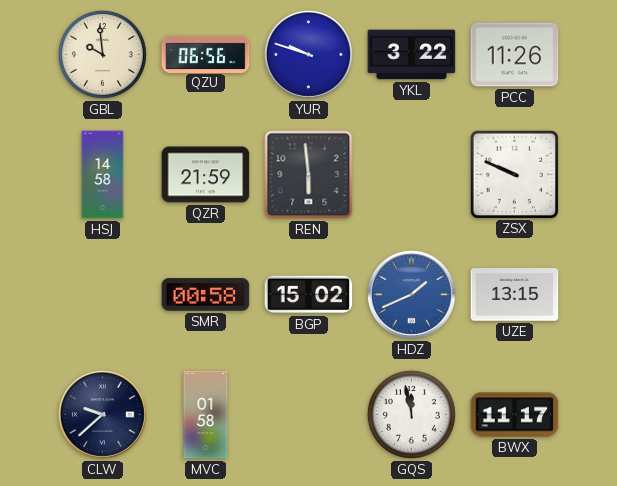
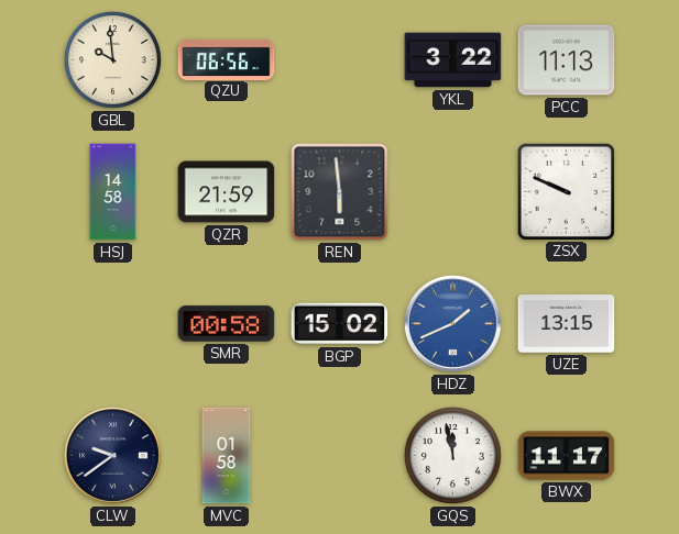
YUR: 9:48 -> none (308, 54)
PCC: 11:26 -> 11:13 (567, 60)
CLW: 9:38 -> 9:39 (112, 455)
